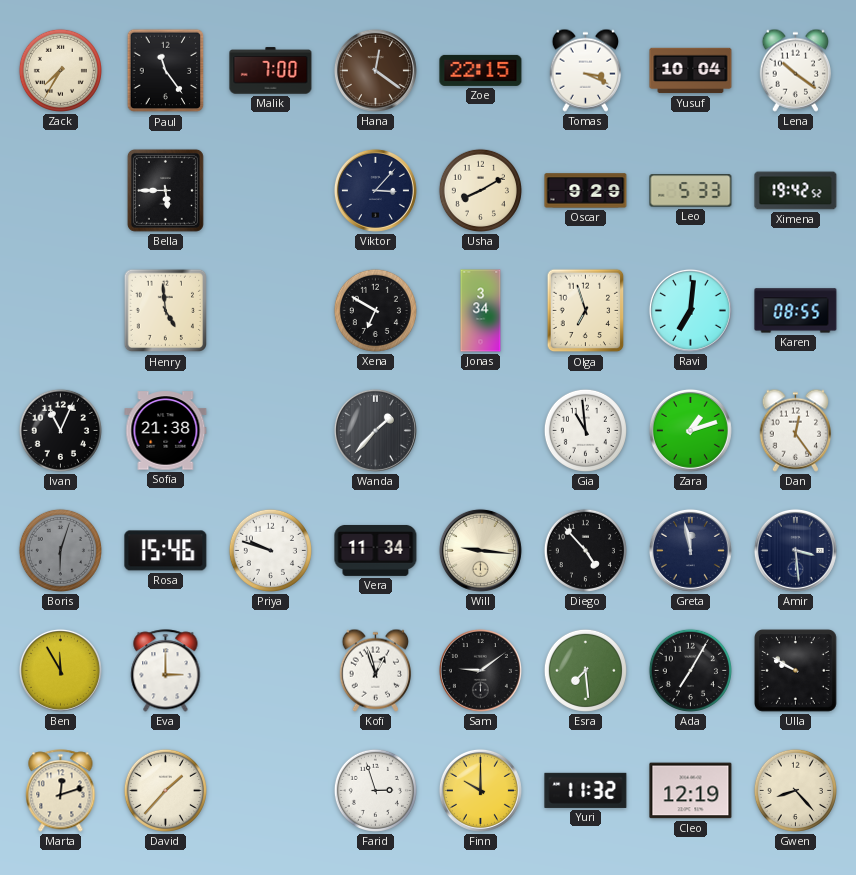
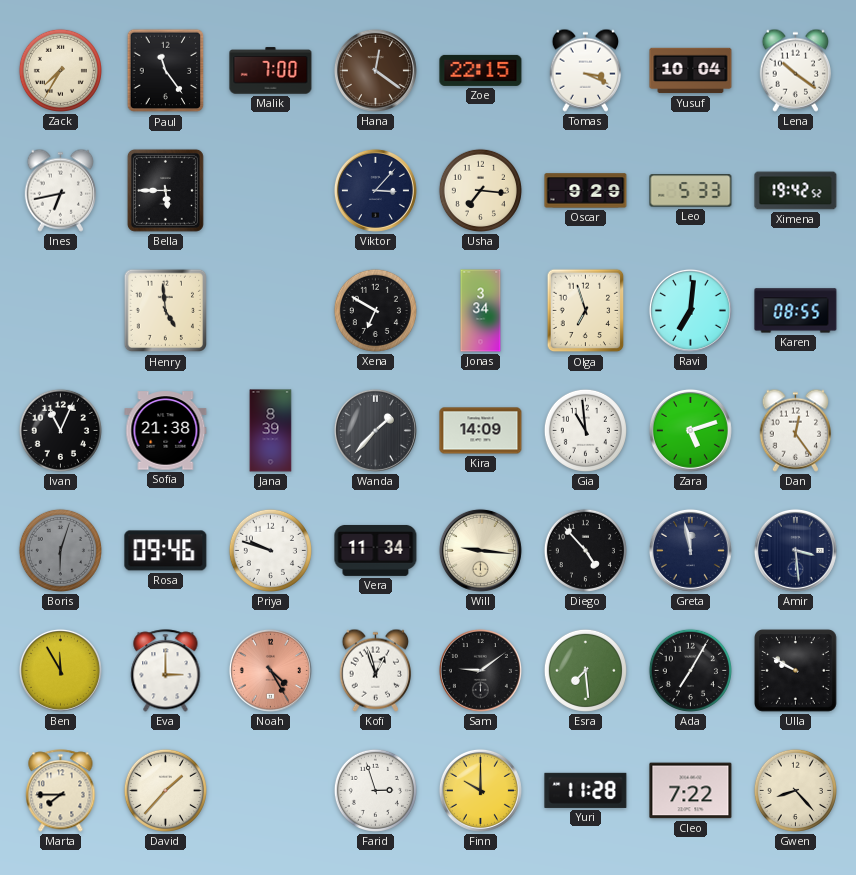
Ines: none -> 6:43 (61, 190)
Usha: 8:10 -> 7:16 (480, 190)
Jana: none -> 8:39 (271, 431)
Kira: none -> 14:09 (481, 431)
Zara: 1:12 -> 5:12 (690, 430)
Rosa: 15:46 -> 09:46 (166, 551)
Noah: none -> 4:25 (270, 670)
Marta: 12:12 -> 7:45 (61, 791)
Yuri: 11:32 -> 11:28 (586, 790)
Cleo: 12:19 -> 7:22 (691, 791)
